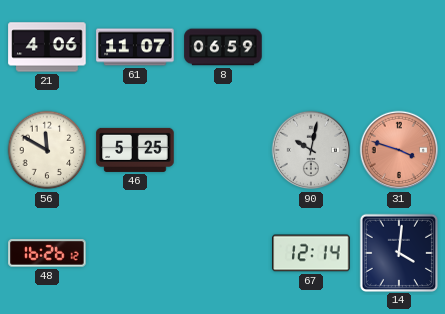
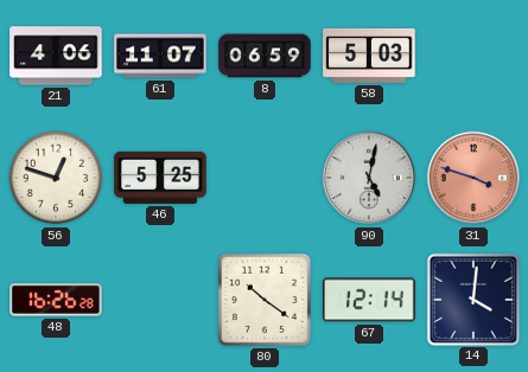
58: none -> 5:03 (369, 56)
56: 11:50 -> 12:48 (56, 178)
90: 10:02 -> 5:02 (369, 178)
48: 16:26:12 -> 16:26:28 (56, 300)
80: none -> 10:21 (265, 300)
